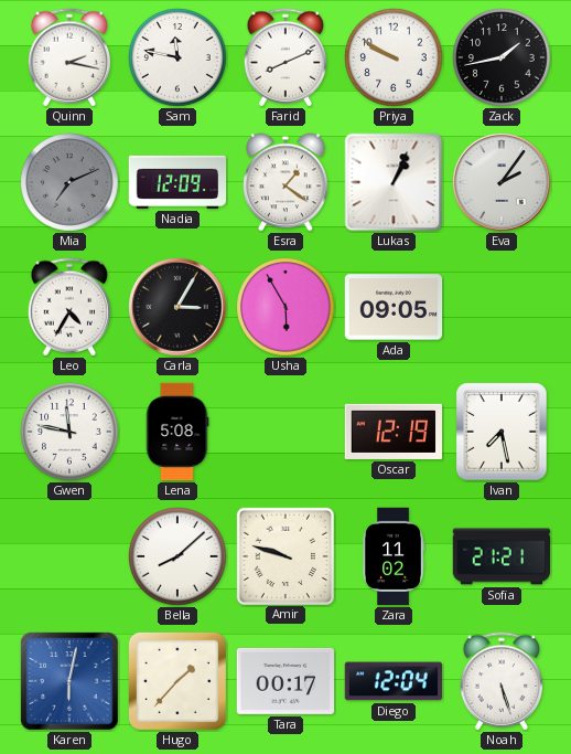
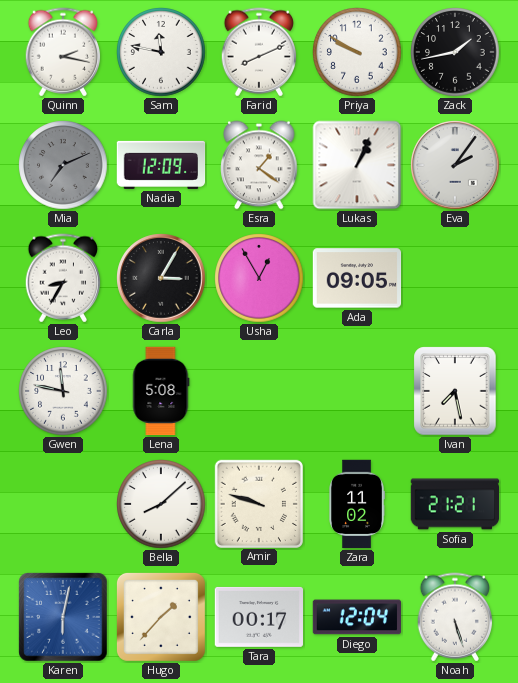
Leo: 4:35 -> 8:35 (63, 278)
Usha: 5:55 -> 12:55 (259, 278)
Oscar: 12:19 -> none (394, 432)
